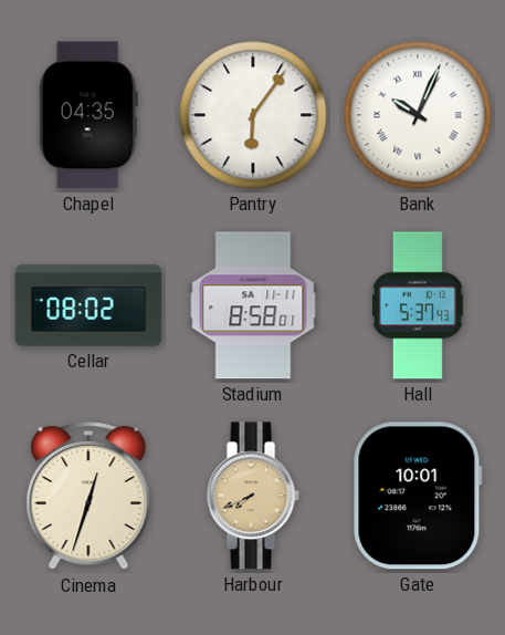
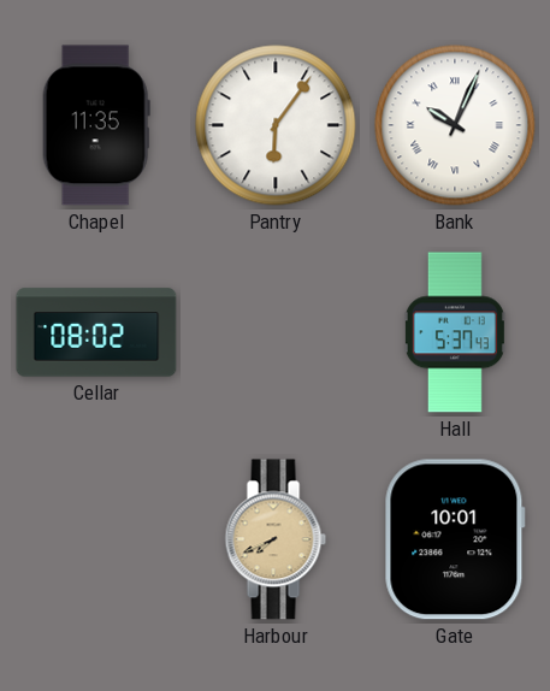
Chapel: 04:35 -> 11:35 (96, 125)
Stadium: 8:58 -> none (253, 305)
Cinema: 12:33 -> none (88, 497)
